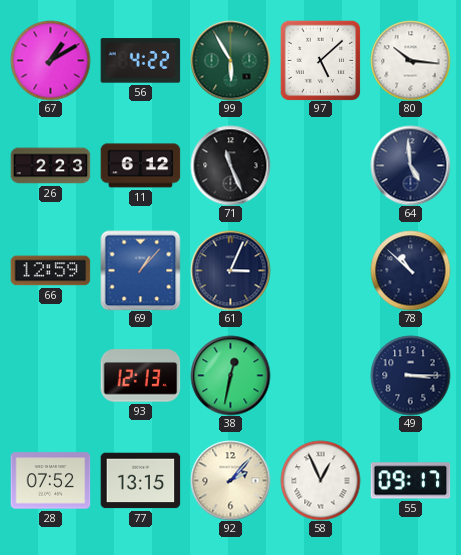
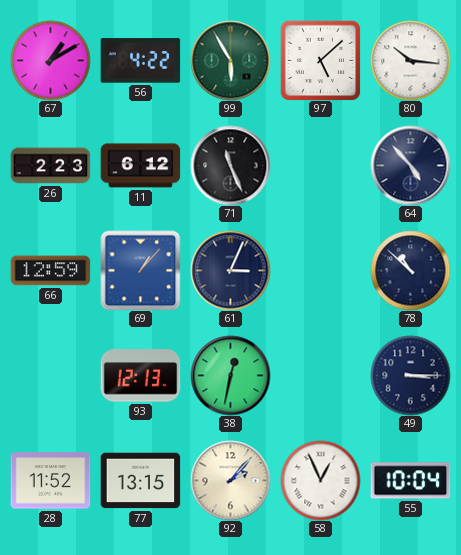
64: 4:59 -> 4:53 (410, 165)
28: 07:52 -> 11:52 (50, 481)
55: 09:17 -> 10:04 (410, 481)
